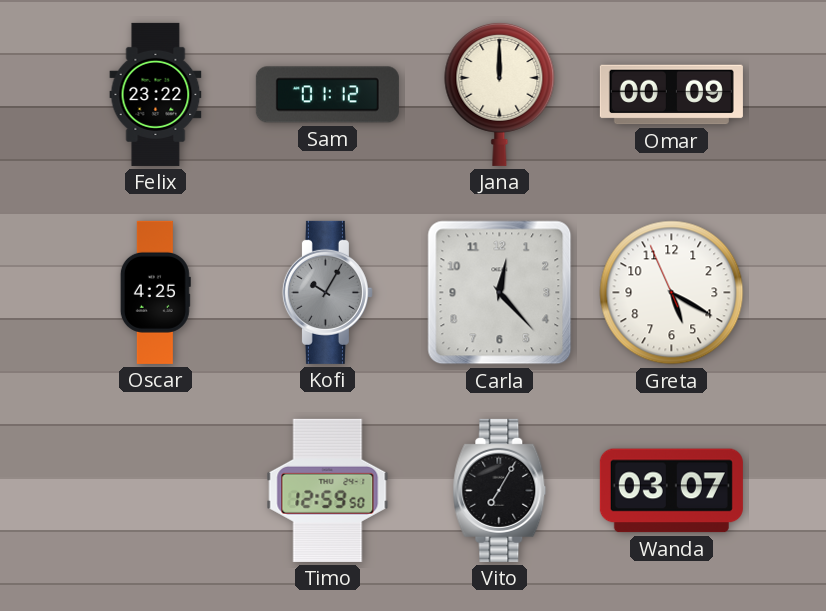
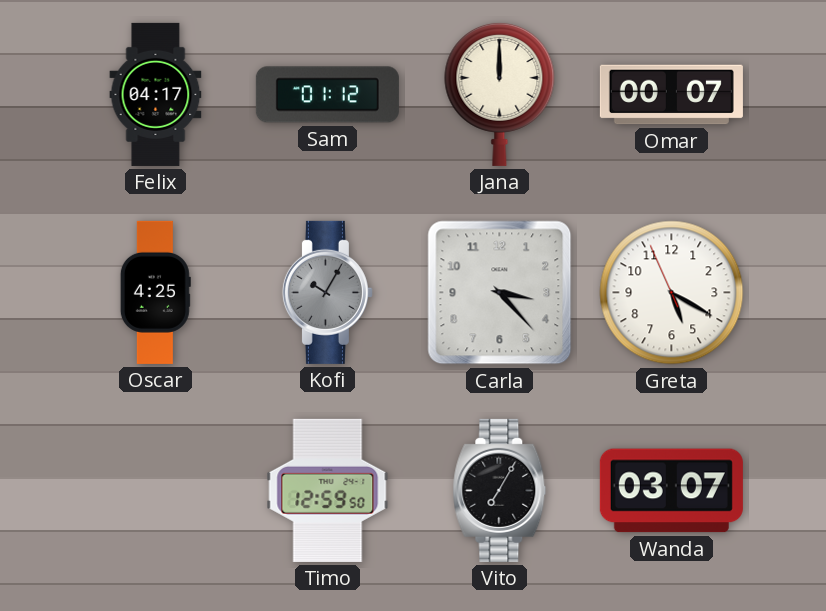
Felix: 23:22 -> 04:17 (156, 94)
Omar: 00:09 -> 00:07 (671, 95)
Carla: 12:23 -> 3:23 (500, 293)
